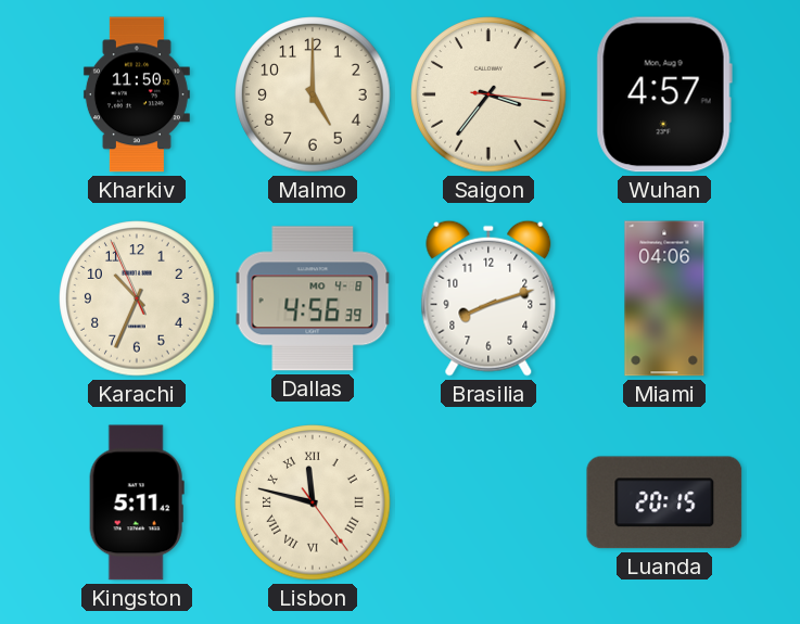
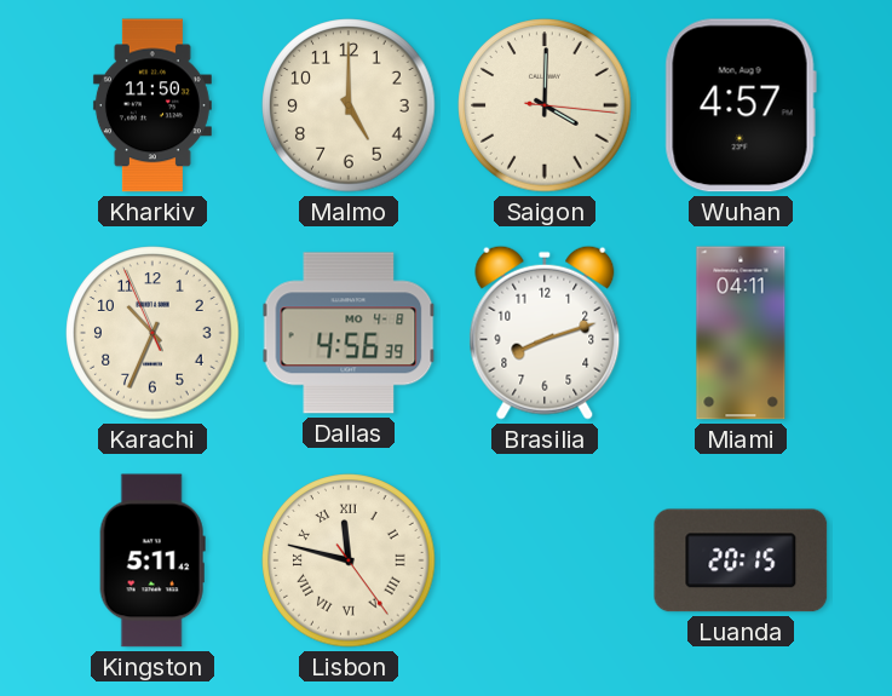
Saigon: 3:36 -> 4:00 (545, 105)
Miami: 04:06 -> 04:11 (741, 333)
